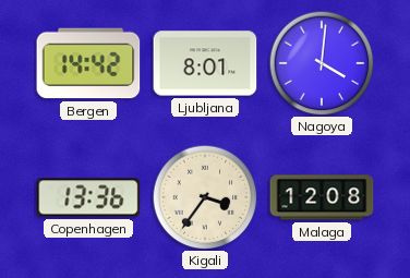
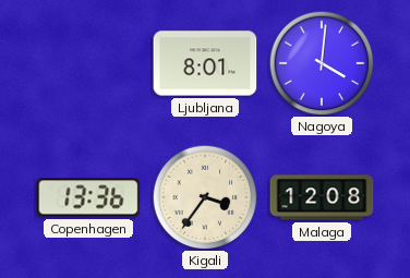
Bergen: 14:42 -> none (88, 63)
